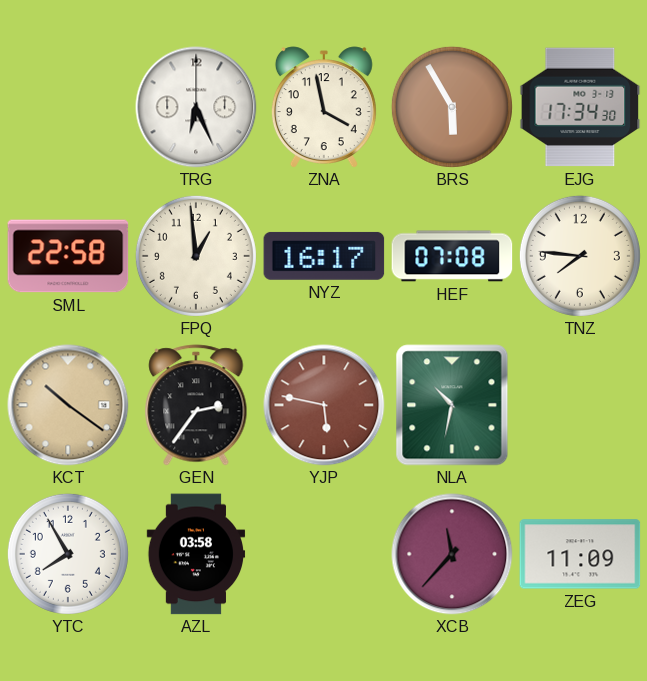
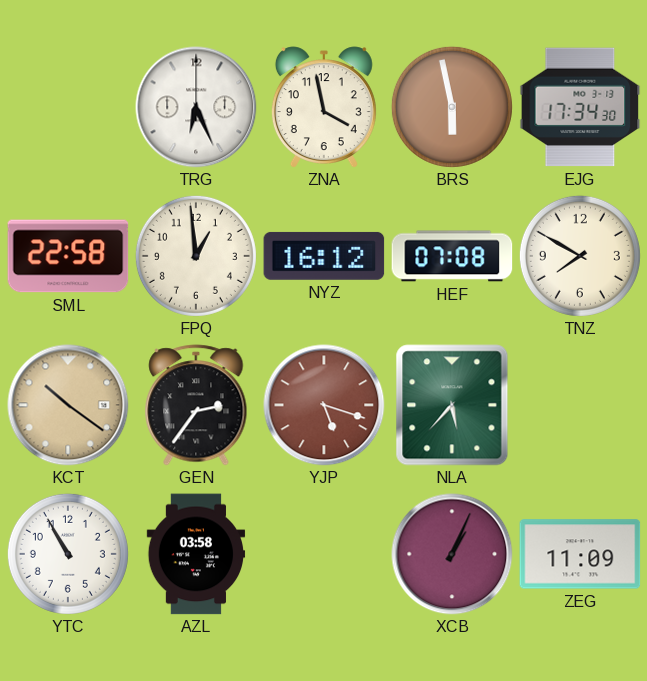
BRS: 5:55 -> 5:58 (452, 107)
NYZ: 16:17 -> 16:12 (324, 256)
TNZ: 7:46 -> 7:50 (580, 256)
YJP: 5:47 -> 5:18 (324, 405)
NLA: 10:32 -> 5:37 (452, 405)
YTC: 7:55 -> 10:55 (68, 554)
XCB: 11:37 -> 1:04 (452, 554)
